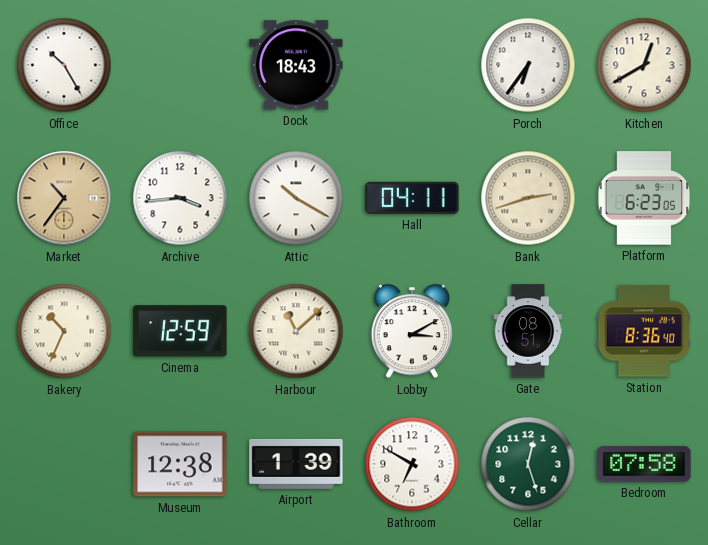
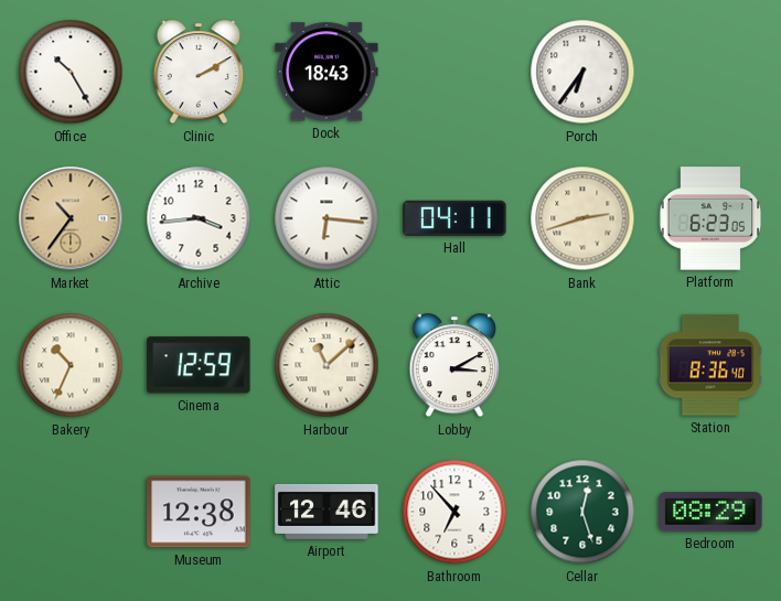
Clinic: none -> 2:10 (199, 73)
Kitchen: 12:40 -> none (644, 65)
Attic: 10:20 -> 6:16 (327, 218)
Gate: 08:51 -> none (528, 331)
Airport: 1:39 -> 12:46 (327, 512)
Bathroom: 6:50 -> 6:53 (454, 512)
Bedroom: 07:58 -> 08:29 (710, 512)
